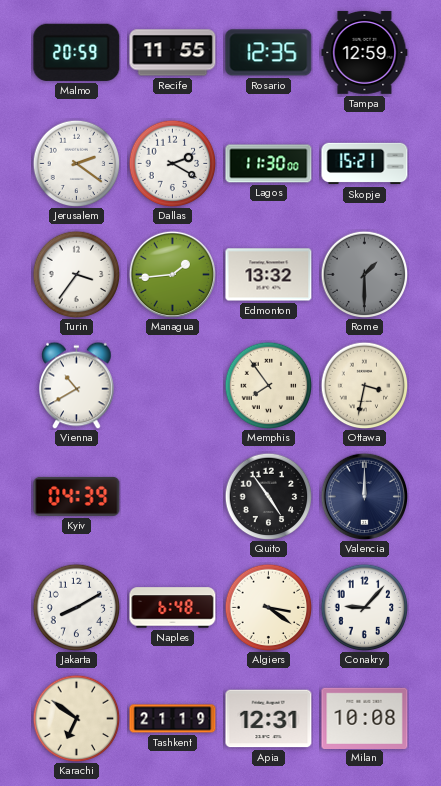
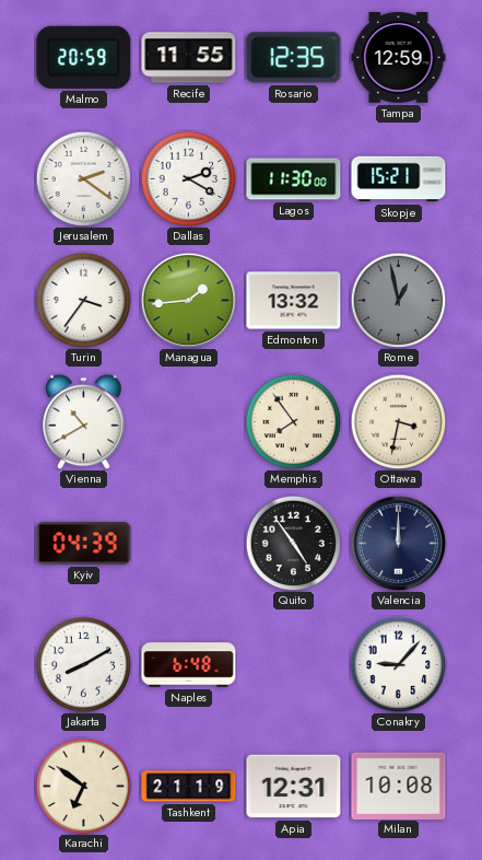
Rome: 1:30 -> 12:58 (398, 300)
Algiers: 3:21 -> none (268, 607)
